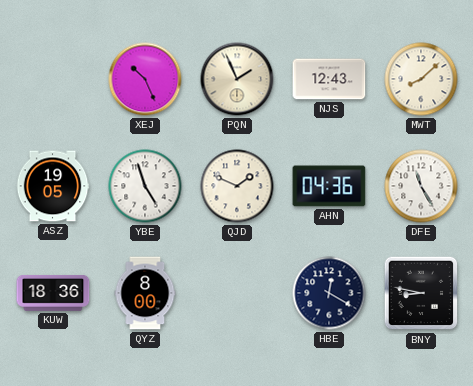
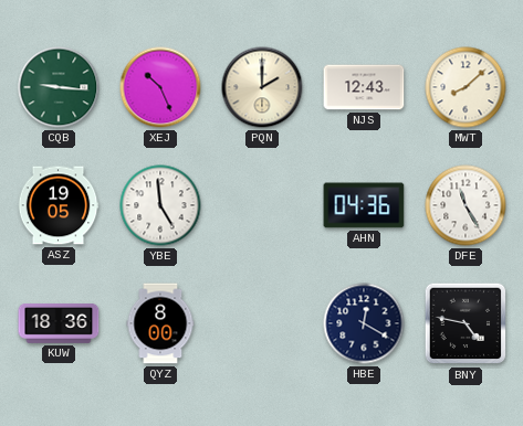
CQB: none -> 9:16 (59, 87)
PQN: 1:56 -> 2:00 (262, 87)
YBE: 4:57 -> 4:59 (160, 205)
QJD: 1:49 -> none (237, 186)
BNY: 8:47 -> 4:47 (466, 323)
